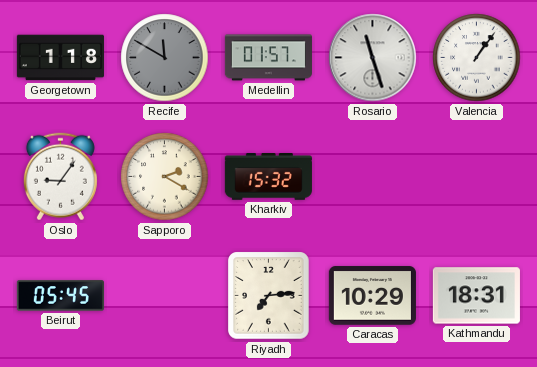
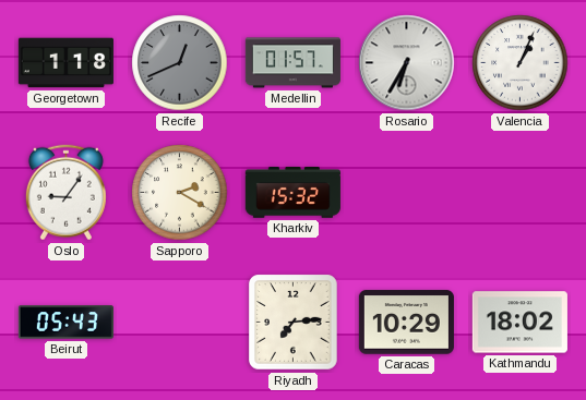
Recife: 11:50 -> 12:41 (180, 63)
Rosario: 11:27 -> 6:35 (407, 63)
Valencia: 1:06 -> 1:04 (521, 63)
Beirut: 05:45 -> 05:43 (65, 323)
Kathmandu: 18:31 -> 18:02 (519, 323)
